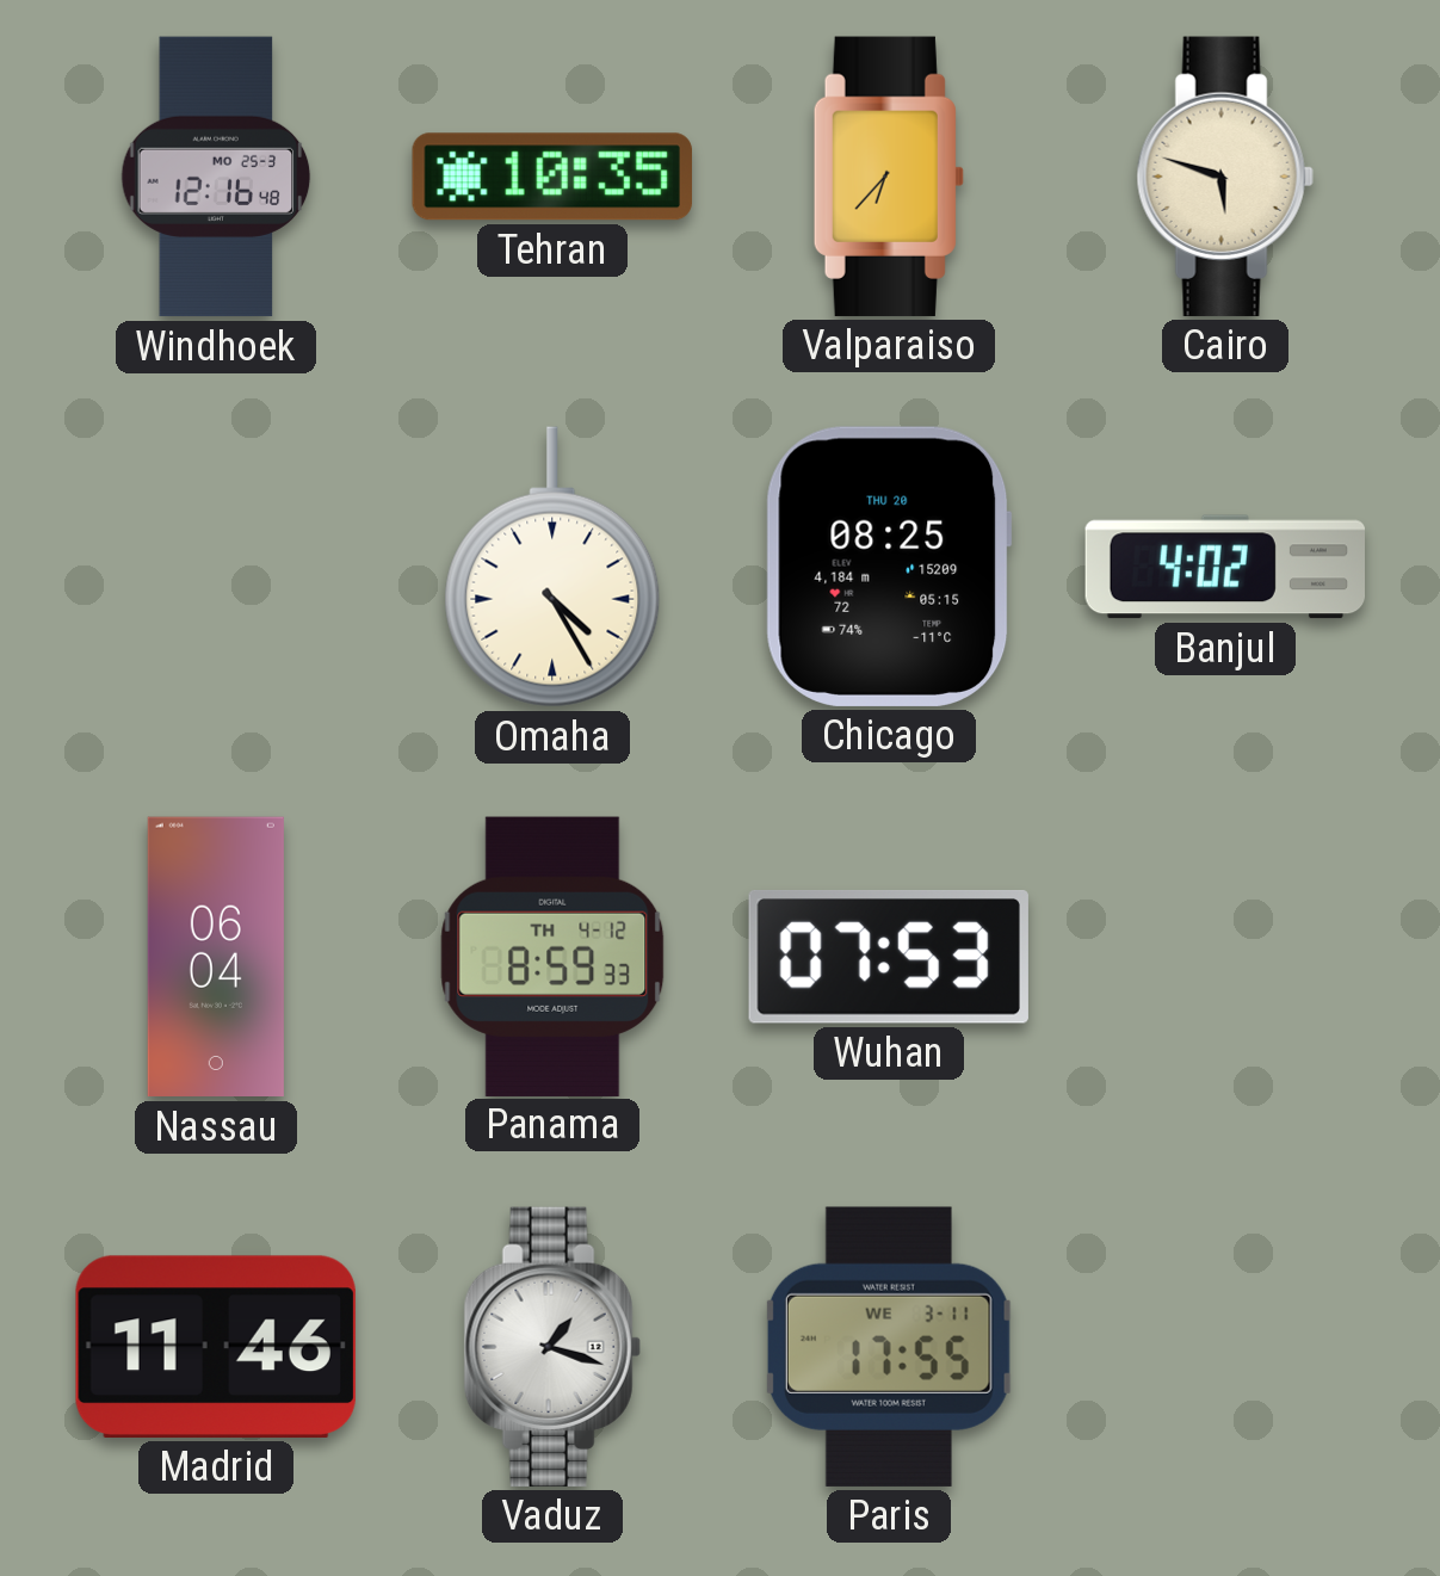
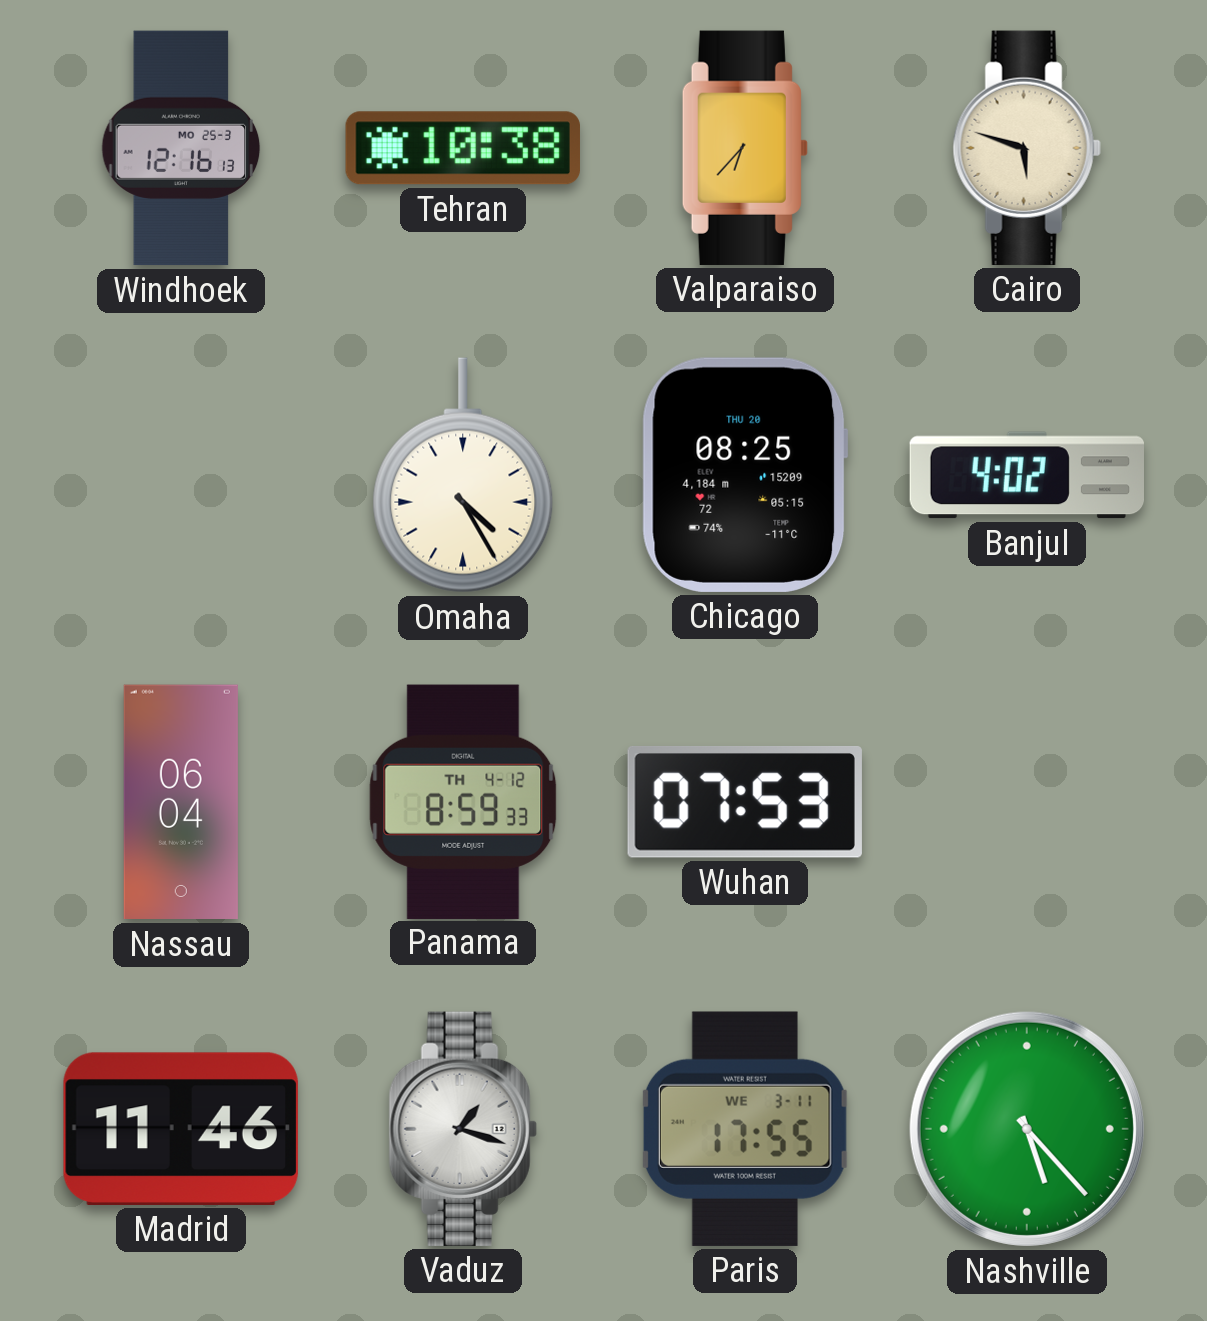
Windhoek: 12:16:48 -> 12:16:13 (181, 148)
Tehran: 10:35 -> 10:38 (463, 148)
Nashville: none -> 5:23 (1027, 1129)
